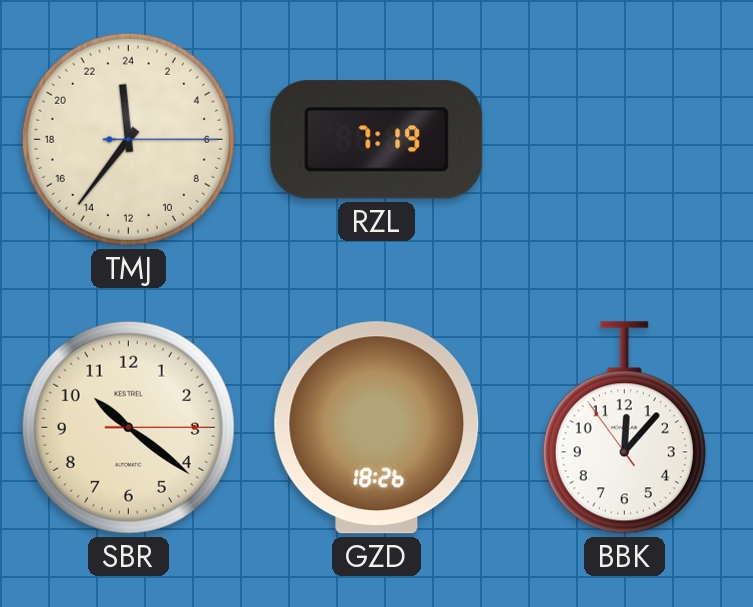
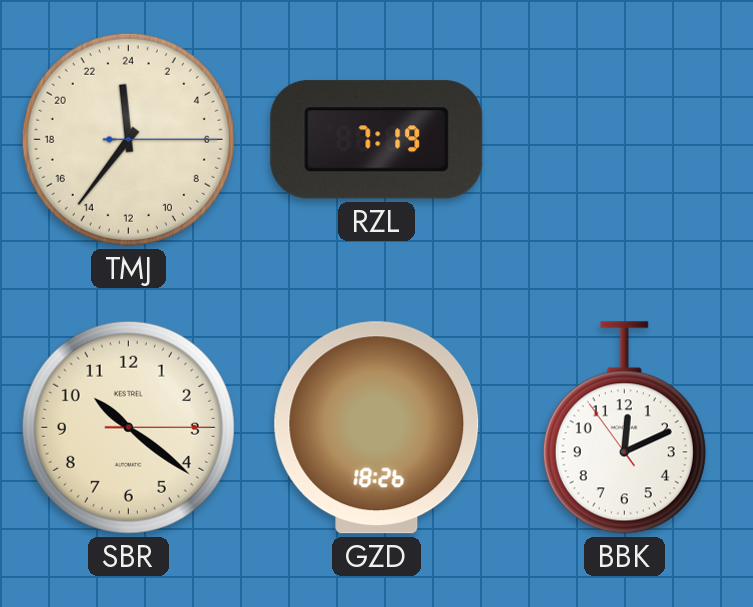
BBK: 12:06 -> 12:10 (624, 428)
